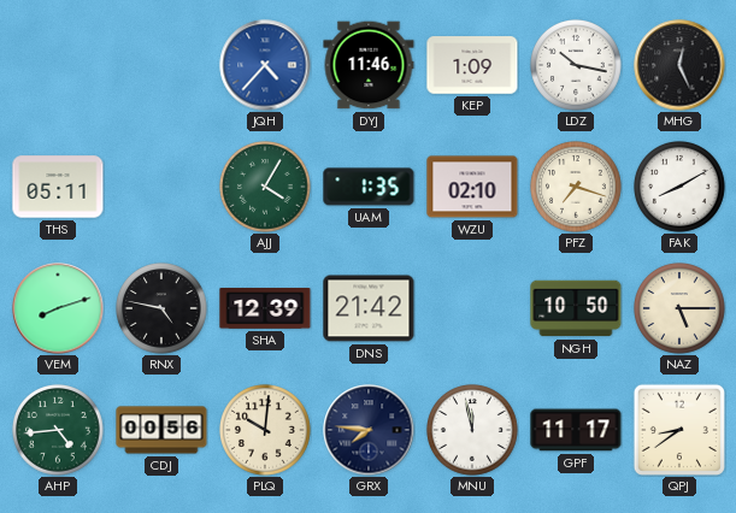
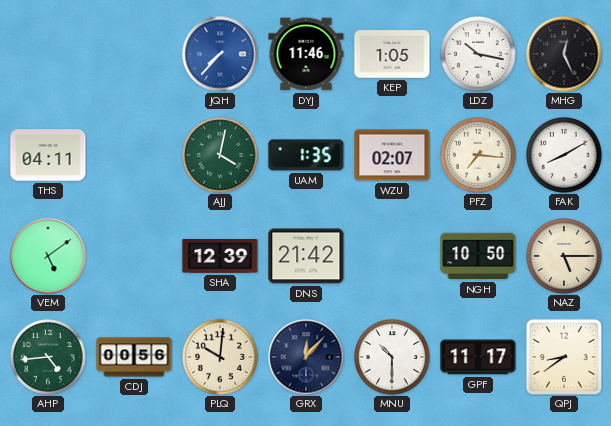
JQH: 4:37 -> 7:37 (220, 54)
KEP: 1:09 -> 1:05 (392, 54)
THS: 05:11 -> 04:11 (48, 155)
AJJ: 4:05 -> 4:02 (221, 156)
WZU: 02:10 -> 02:07 (392, 155)
PFZ: 7:18 -> 7:16 (479, 156)
VEM: 8:12 -> 5:09 (48, 256)
RNX: 4:47 -> none (163, 309)
GRX: 7:46 -> 12:07 (306, 357)
MNU: 11:58 -> 10:30 (393, 358)
